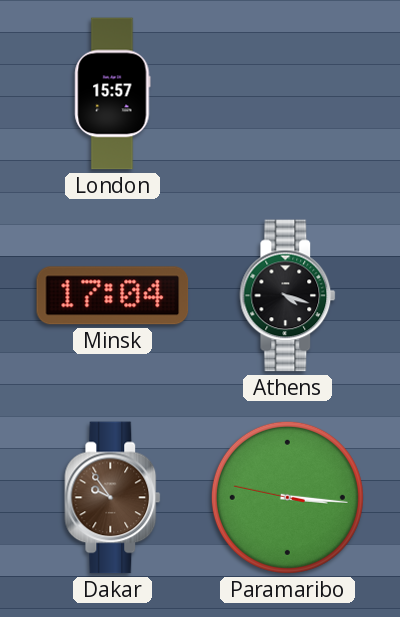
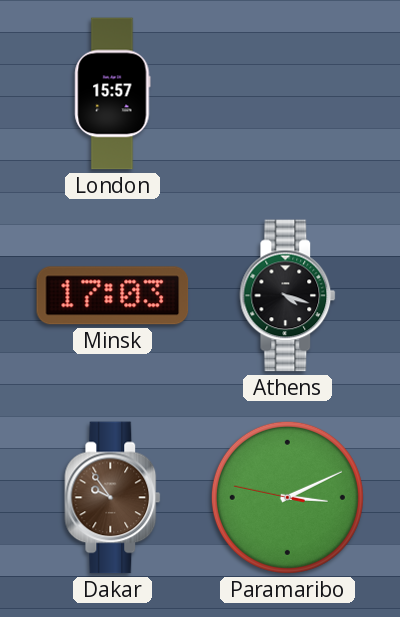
Minsk: 17:04 -> 17:03 (113, 296)
Paramaribo: 3:15 -> 3:10 (287, 497)
